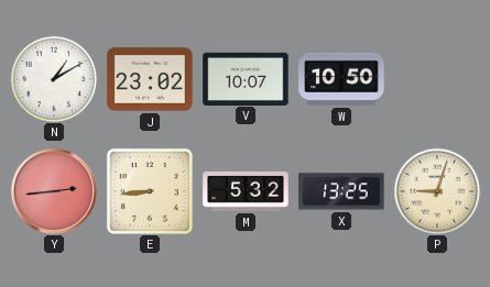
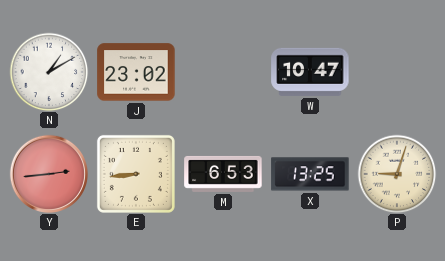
V: 10:07 -> none (246, 78)
W: 10:50 -> 10:47 (310, 72)
M: 5:32 -> 6:53 (223, 174)
